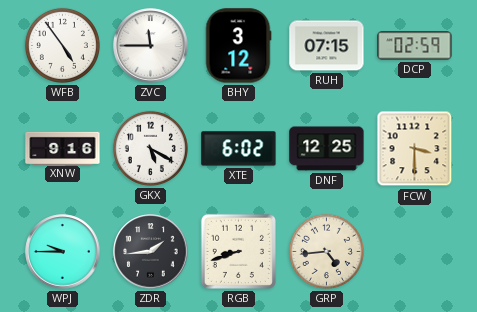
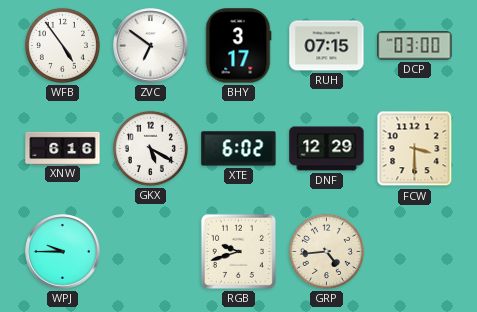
ZVC: 11:45 -> 6:51 (151, 46)
BHY: 3:12 -> 3:17 (238, 46)
DCP: 02:59 -> 03:00 (415, 46)
XNW: 9:16 -> 6:16 (63, 148)
DNF: 12:25 -> 12:29 (327, 149)
ZDR: 1:44 -> none (151, 252)
RGB: 8:42 -> 9:42 (238, 251)
